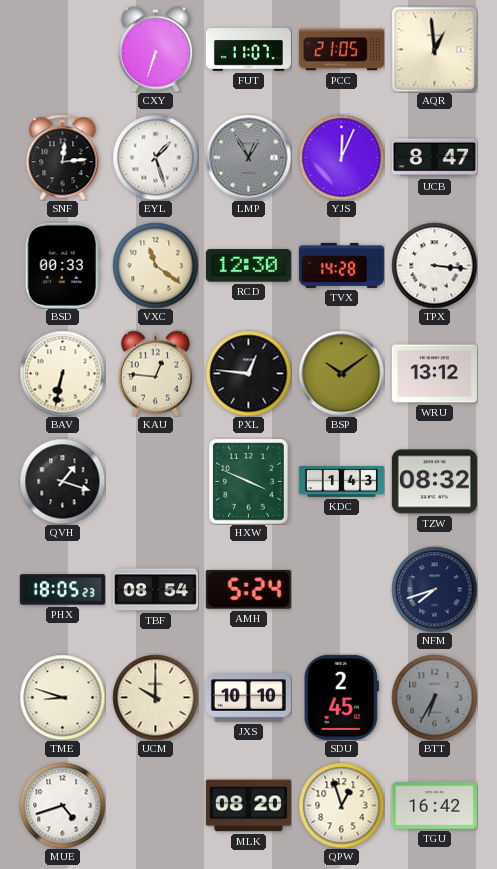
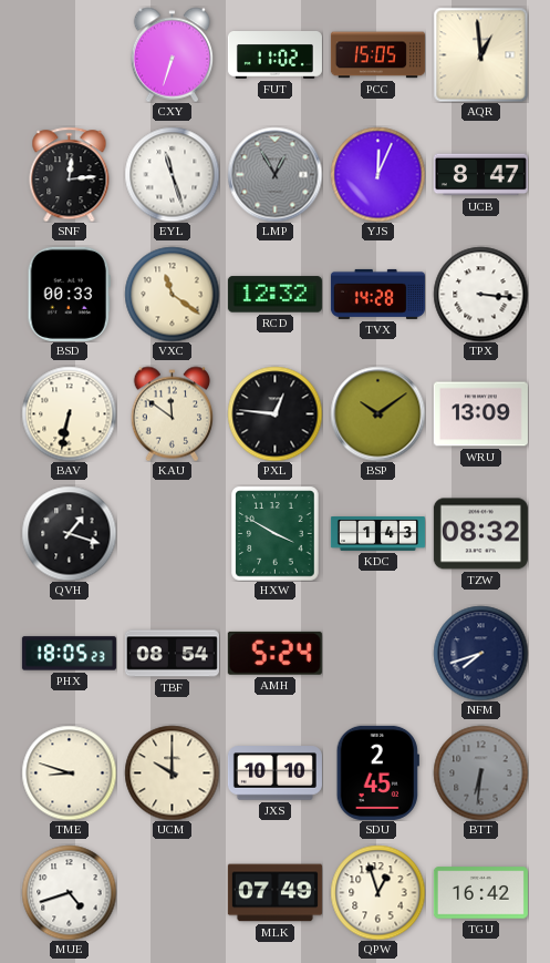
FUT: 11:07 -> 11:02 (274, 55)
PCC: 21:05 -> 15:05 (377, 55)
EYL: 1:27 -> 11:27 (172, 174)
RCD: 12:30 -> 12:32 (274, 295)
KAU: 12:46 -> 11:51 (172, 413)
WRU: 13:12 -> 13:09 (480, 414)
HXW: 3:49 -> 3:50 (276, 533)
BTT: 6:35 -> 6:31 (480, 772)
MLK: 08:20 -> 07:49 (274, 893)
